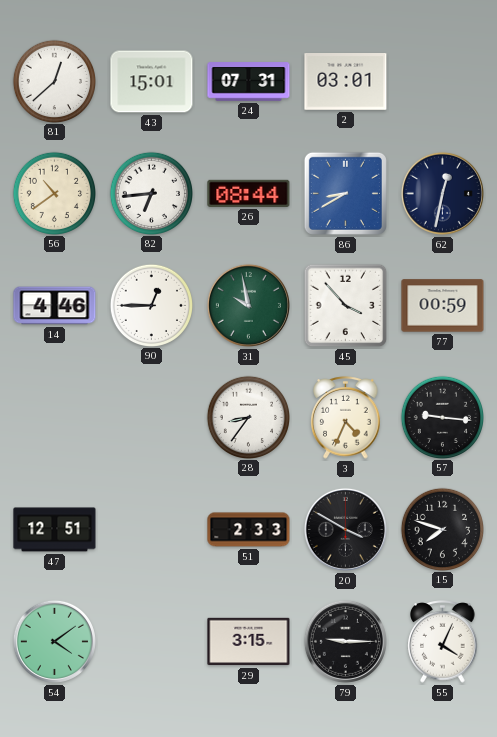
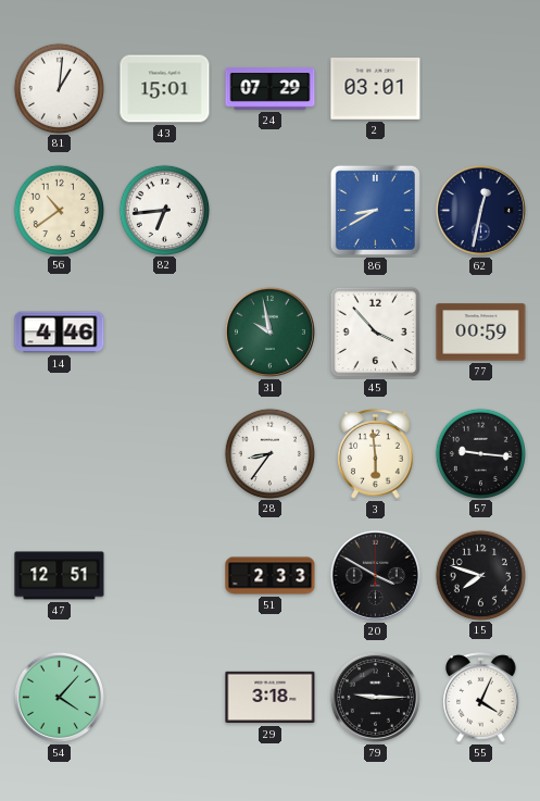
81: 12:38 -> 1:01 (59, 88)
24: 07:31 -> 07:29 (271, 89)
26: 08:44 -> none (249, 193)
90: 12:45 -> none (151, 305)
3: 4:34 -> 5:59 (376, 454)
54: 4:09 -> 4:07 (59, 697)
29: 3:15 -> 3:18 (271, 698)
